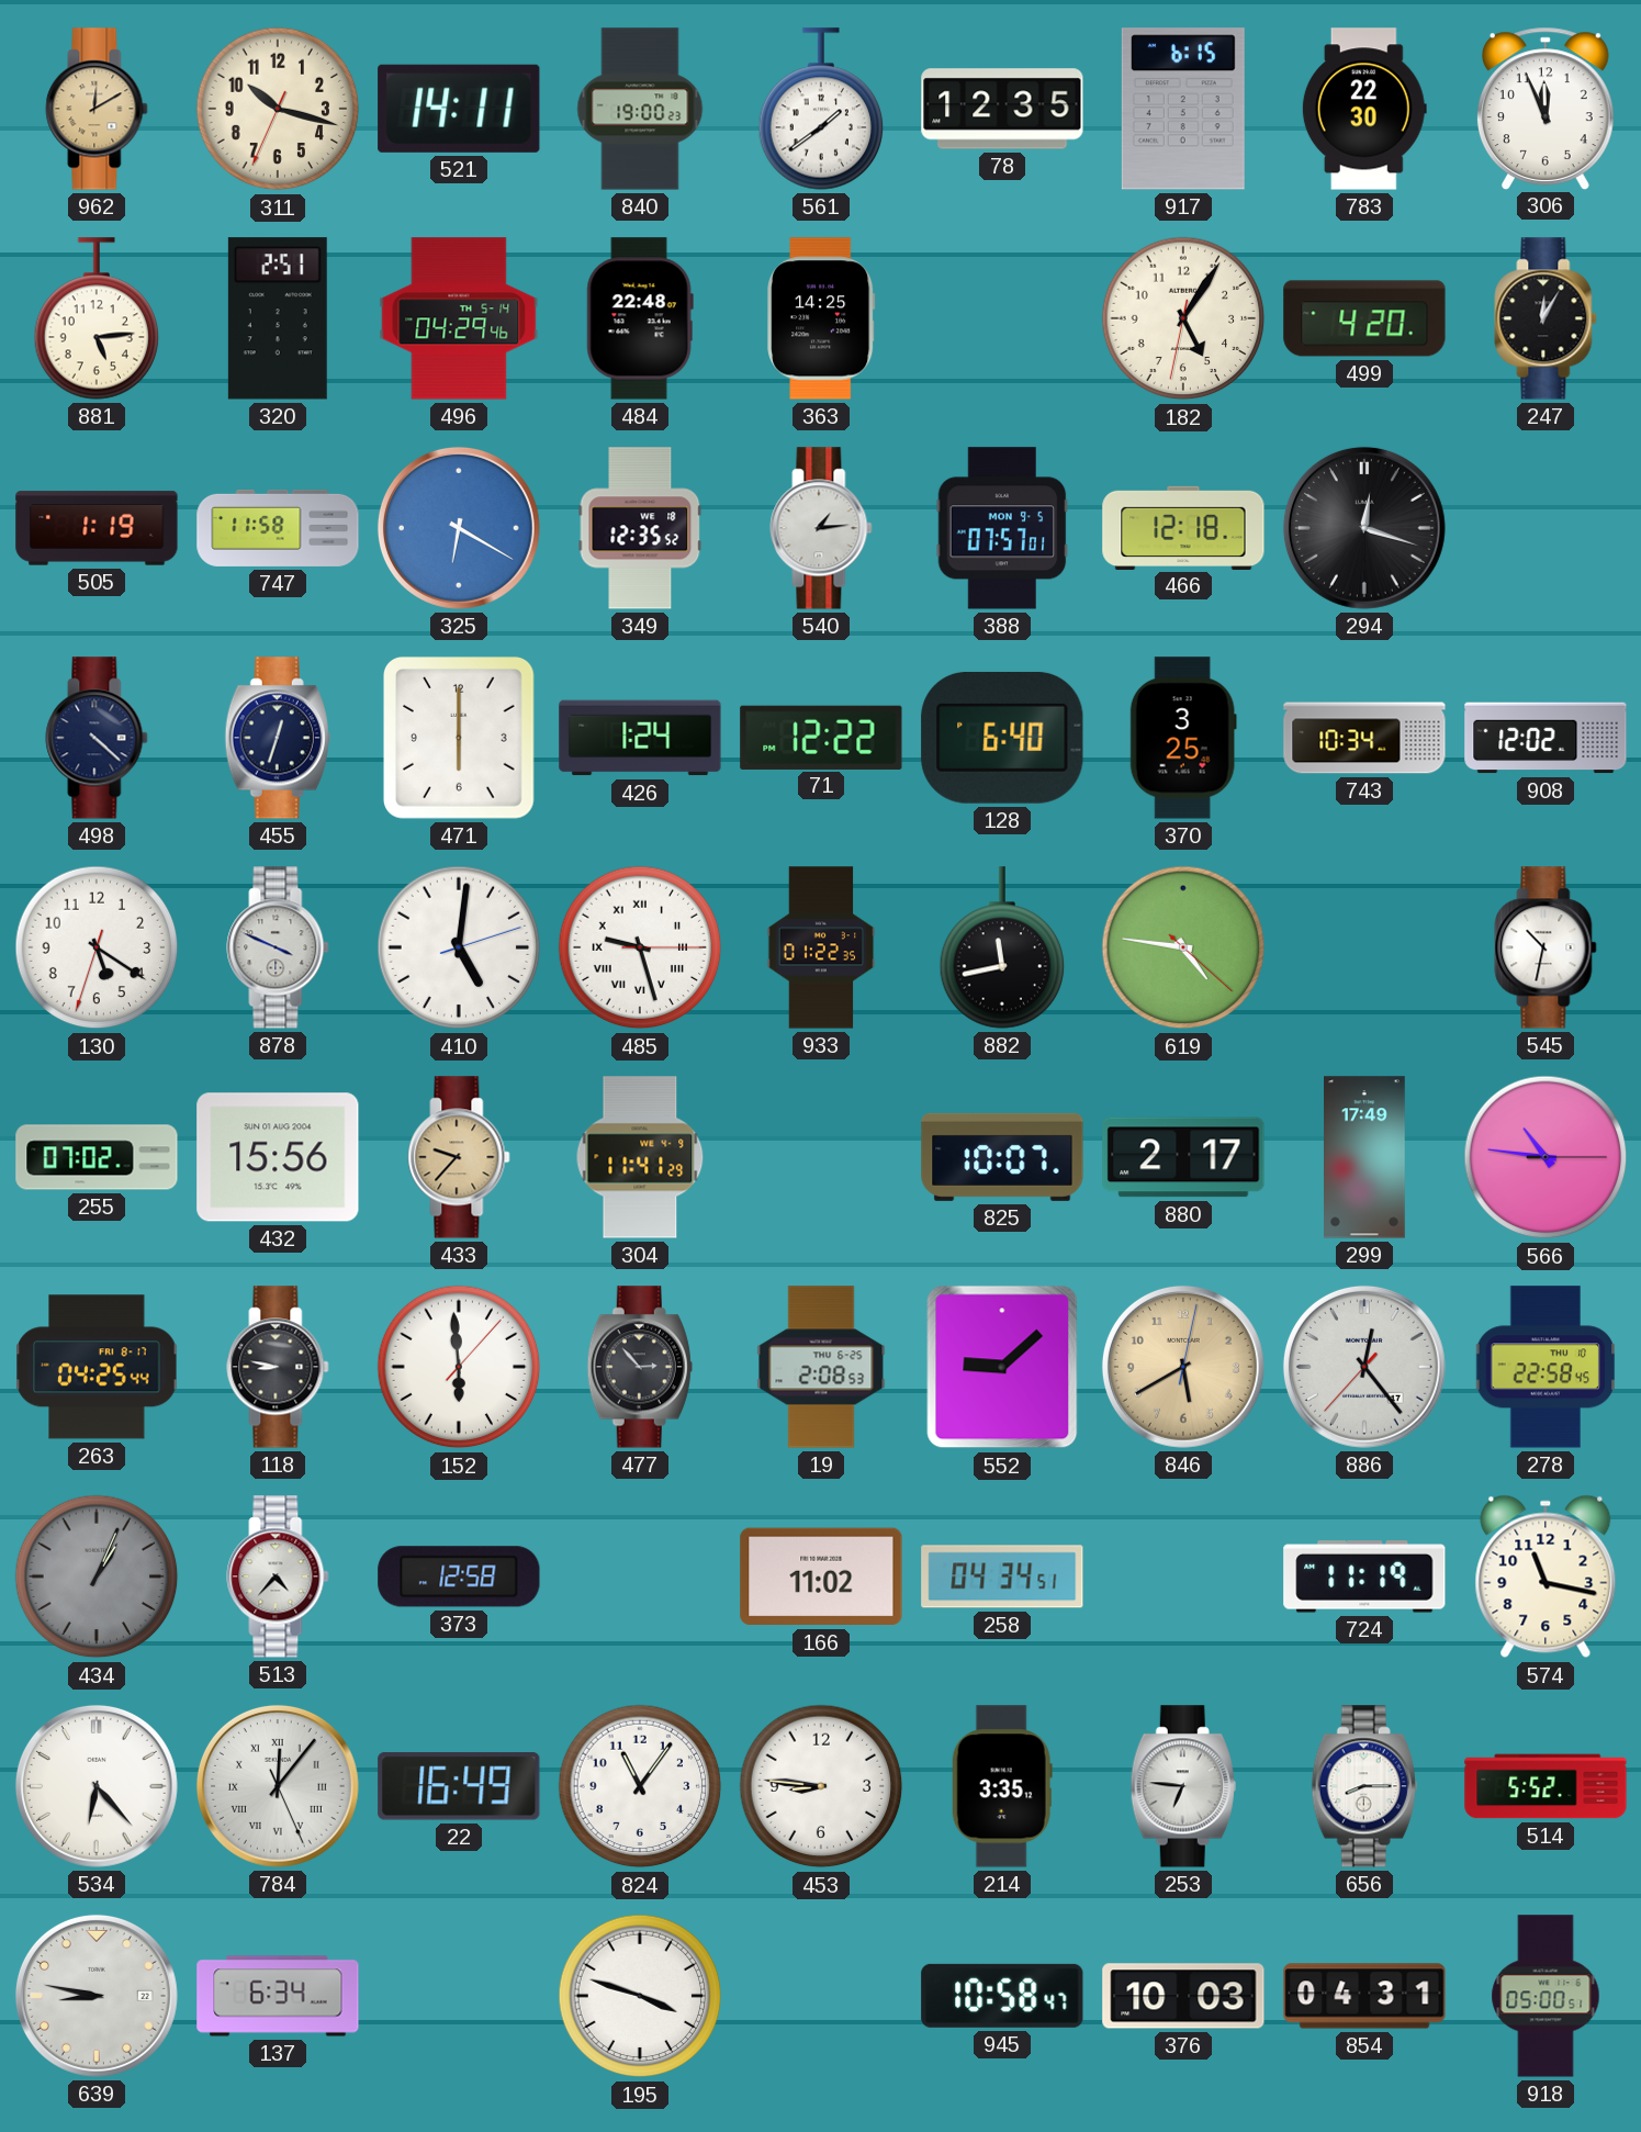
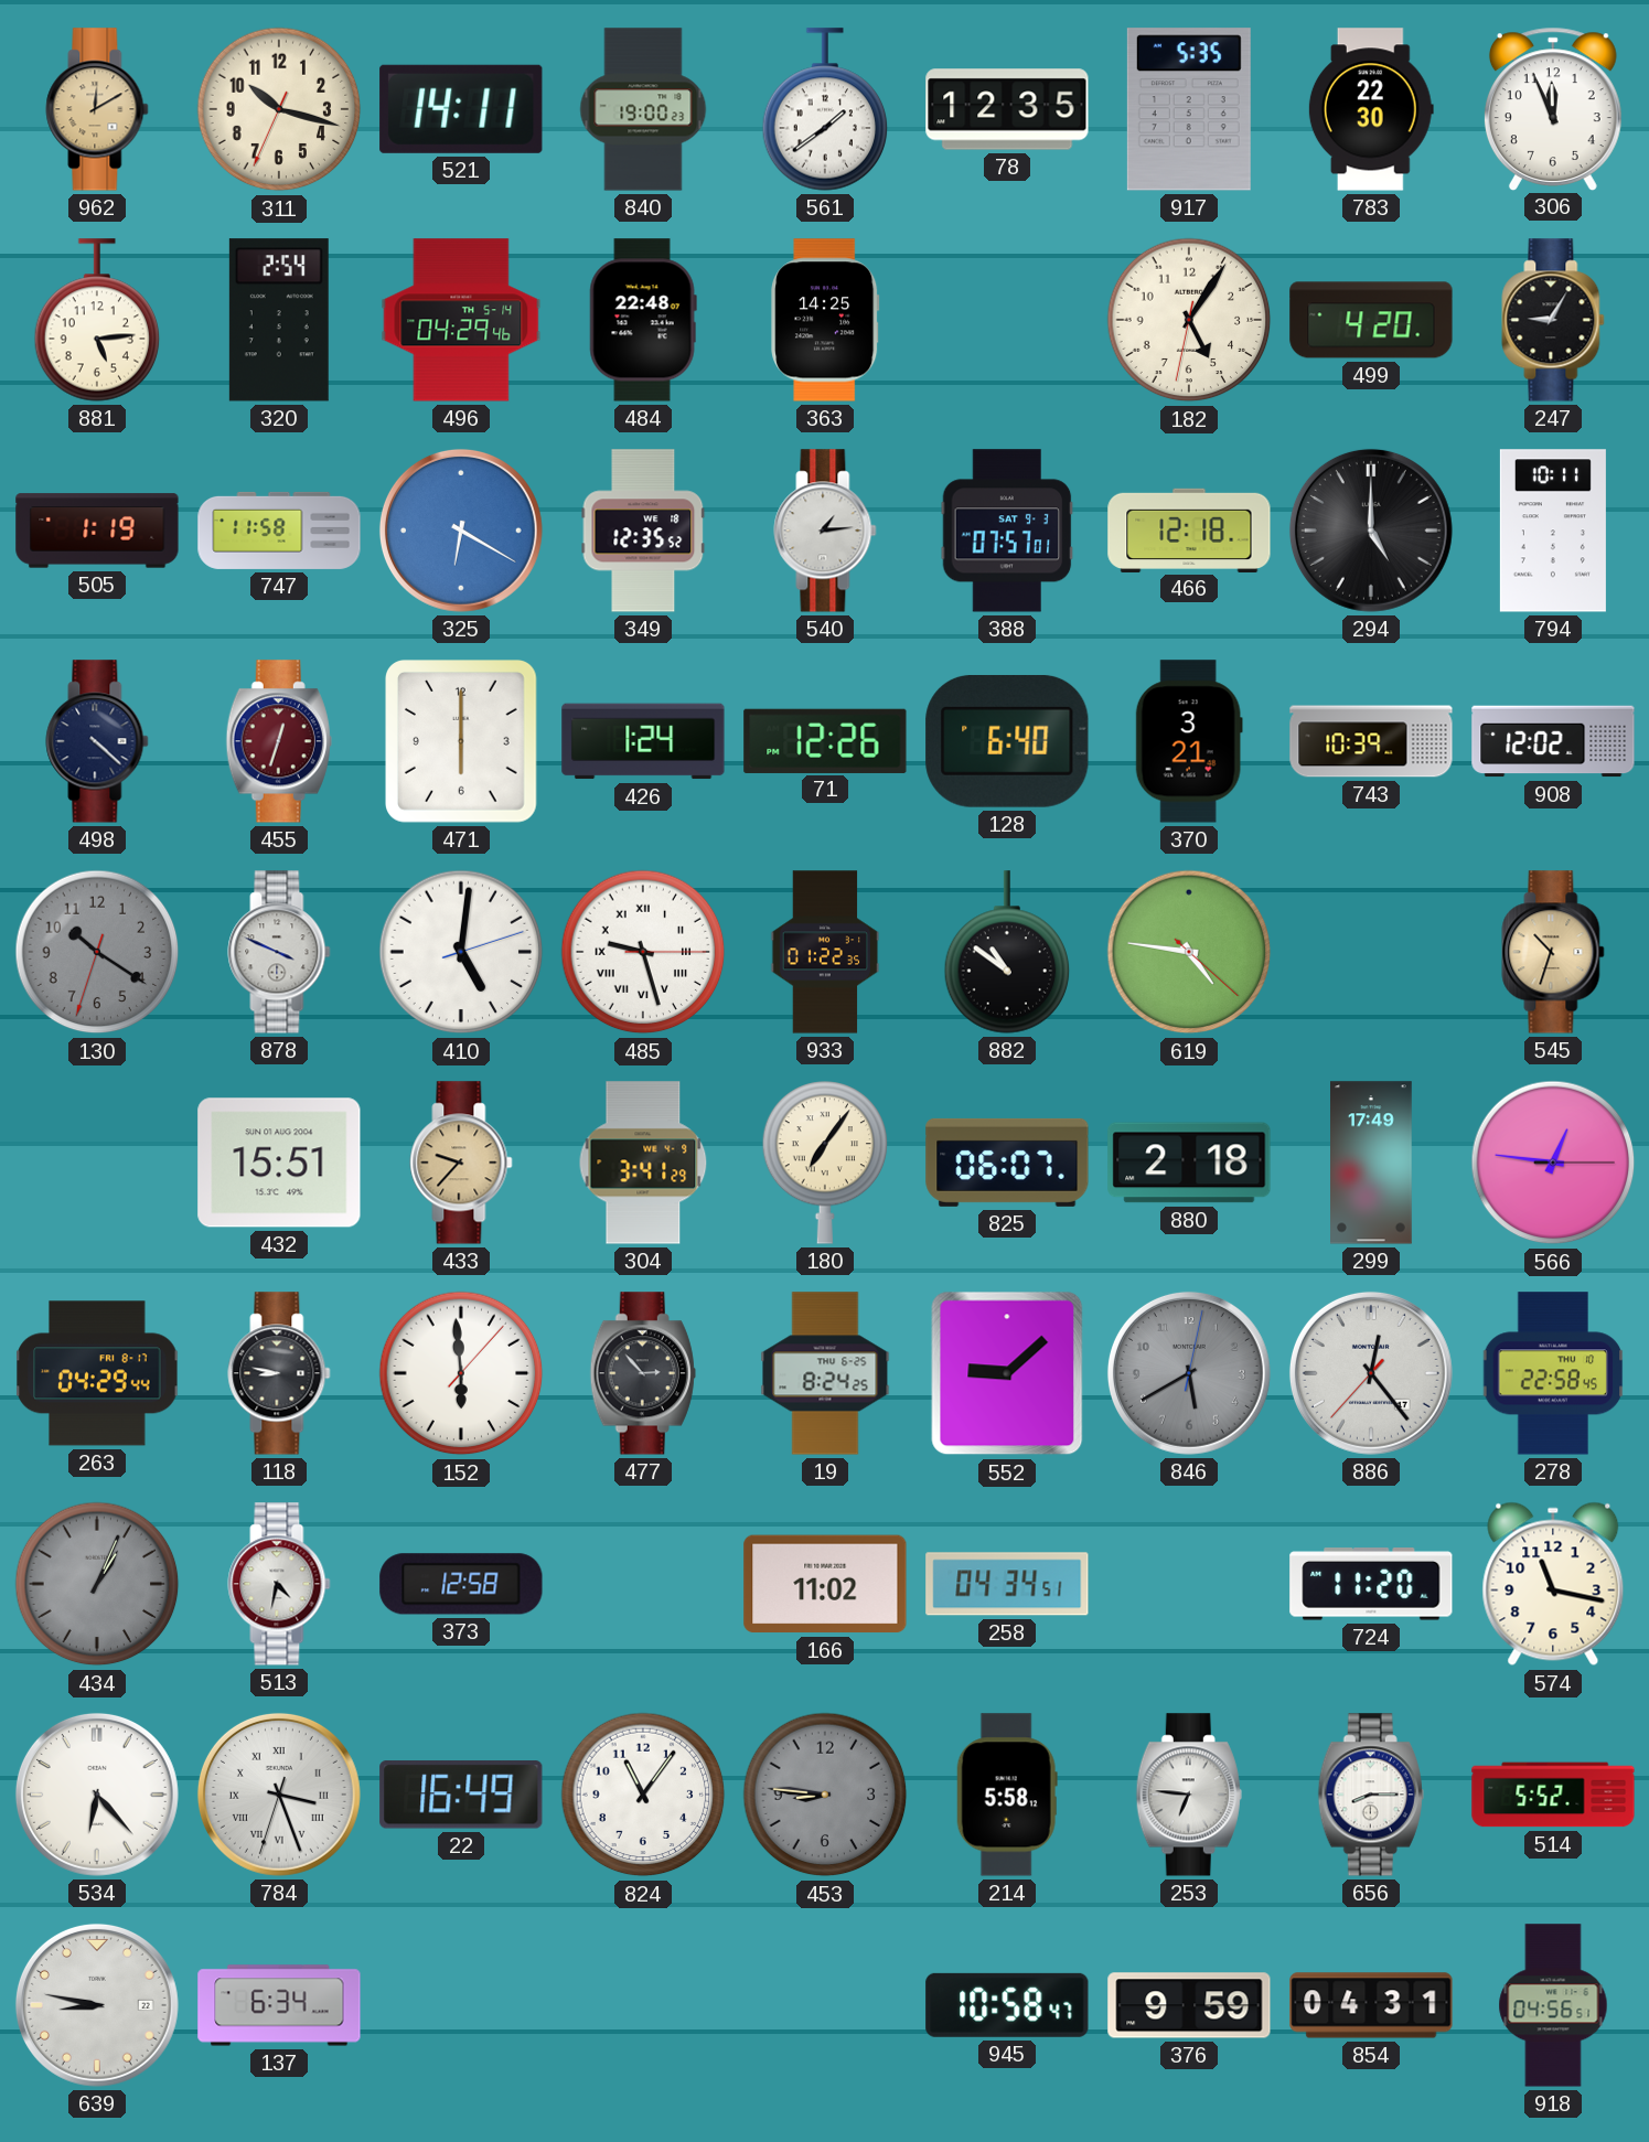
917: 6:15 -> 5:35 (1189, 109)
320: 2:51 -> 2:54 (279, 320)
247: 12:05 -> 9:05 (1553, 320)
388 date: MON 9-5 -> SAT 9-3 (1007, 531)
294: 12:18 -> 5:00 (1371, 531)
794: none -> 10:11 (1553, 531)
455 dial: navy -> burgundy (279, 741)
71: 12:22 -> 12:26 (825, 740)
370: 3:25 -> 3:21 (1189, 741)
743: 10:34 -> 10:39 (1371, 741)
130: 5:20 -> 10:20 (97, 952)
130 dial: white -> grey (97, 952)
882: 11:43 -> 10:51 (1007, 952)
545: 10:32 -> 10:33 (1553, 952)
545 dial: white -> champagne (1553, 952)
255: 07:02 -> none (97, 1157)
432: 15:56 -> 15:51 (279, 1163)
304: 11:41 -> 3:41 (643, 1163)
180: none -> 7:06 (825, 1163)
825: 10:07 -> 06:07 (1007, 1163)
880: 2:17 -> 2:18 (1189, 1163)
566: 10:46 -> 12:46 (1553, 1163)
263: 04:25 -> 04:29 (97, 1373)
19: 2:08 -> 8:24 (825, 1373)
846 dial: champagne -> grey (1189, 1373)
513: 4:37 -> 4:32 (279, 1584)
724: 11:19 -> 11:20 (1371, 1584)
784: 12:06 -> 3:26 (279, 1795)
453 dial: white -> grey (825, 1795)
214: 3:35 -> 5:58 (1007, 1795)
195: 3:48 -> none (640, 1996)
376: 10:03 -> 9:59 (1189, 2005)
918: 05:00 -> 04:56 (1553, 2005)
